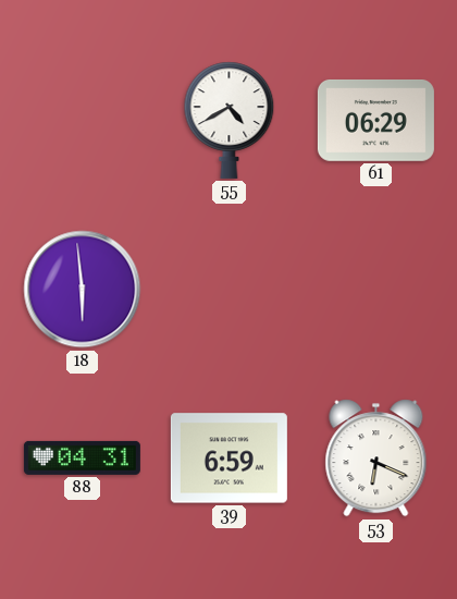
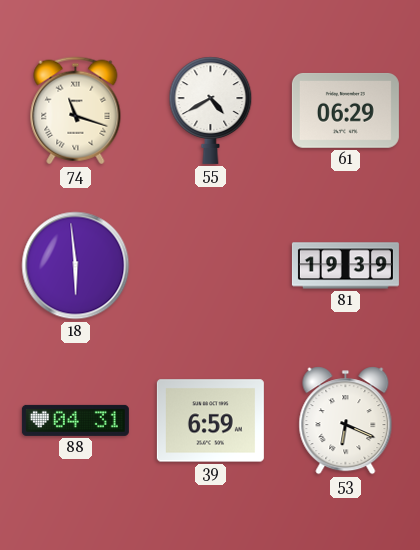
74: none -> 11:18 (76, 111)
81: none -> 19:39 (345, 266)
